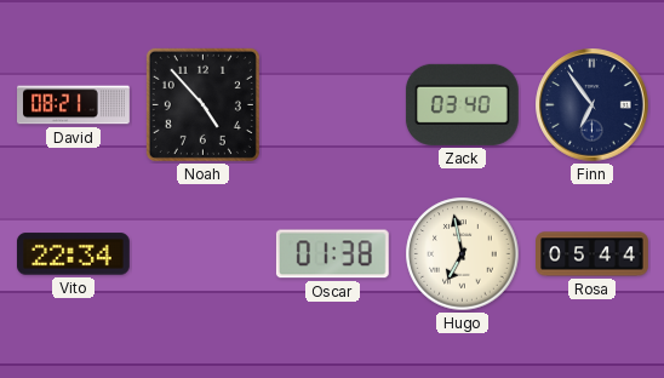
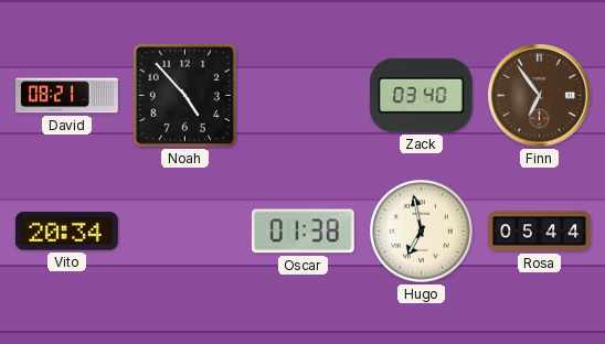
Finn dial: navy -> brown (540, 96)
Vito: 22:34 -> 20:34 (66, 232)
